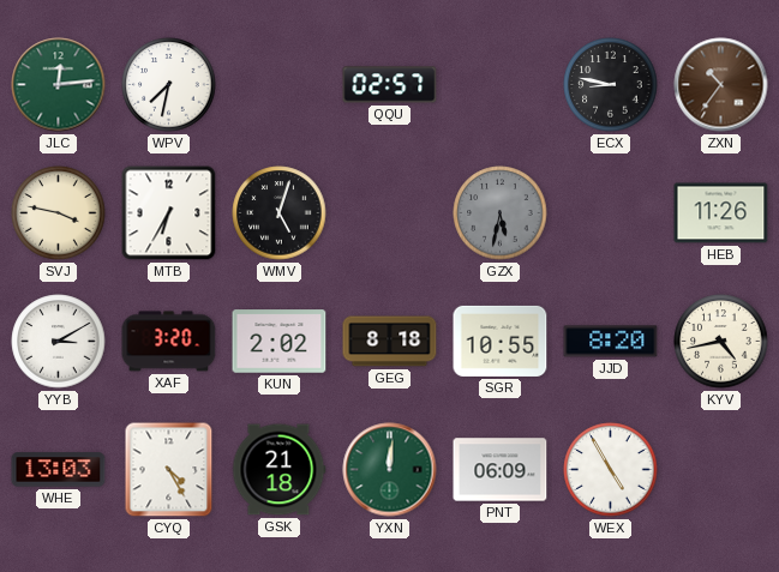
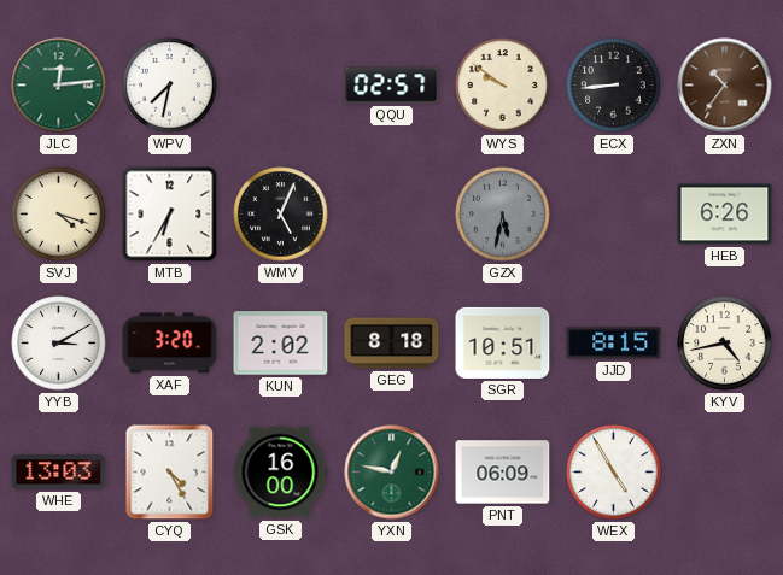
WYS: none -> 9:51 (503, 86)
ECX: 8:47 -> 8:44 (614, 86)
SVJ: 3:47 -> 4:18 (59, 215)
WMV: 5:03 -> 5:04 (281, 215)
HEB: 11:26 -> 6:26 (725, 215)
SGR: 10:55 -> 10:51 (503, 342)
JJD: 8:20 -> 8:15 (614, 344)
GSK: 21:18 -> 16:00 (280, 473)
YXN: 12:01 -> 12:47 (392, 473)
